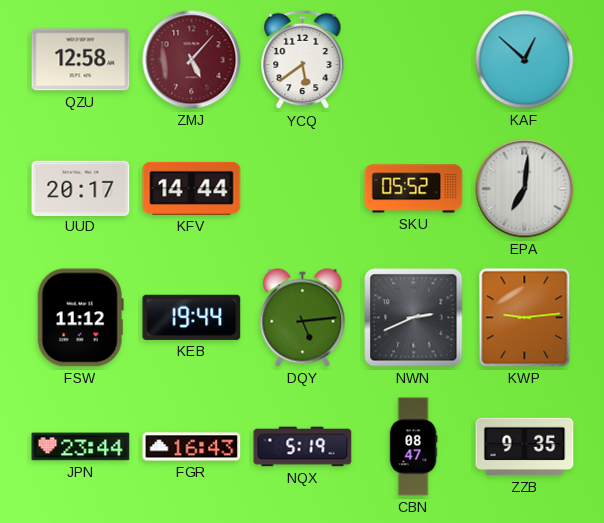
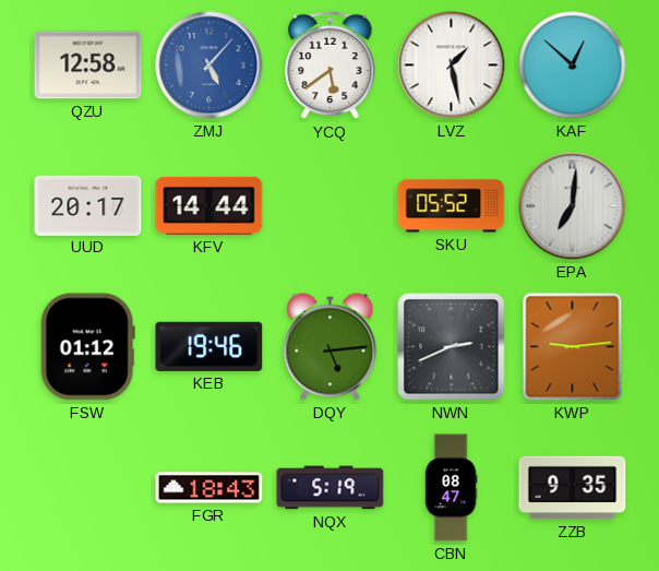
ZMJ dial: burgundy -> blue (209, 66)
LVZ: none -> 1:28 (452, 66)
FSW: 11:12 -> 01:12 (87, 347)
KEB: 19:44 -> 19:46 (209, 346)
JPN: 23:44 -> none (81, 447)
FGR: 16:43 -> 18:43 (209, 488)
